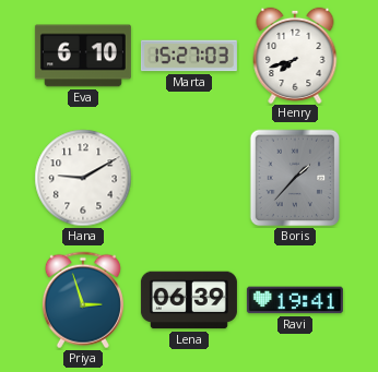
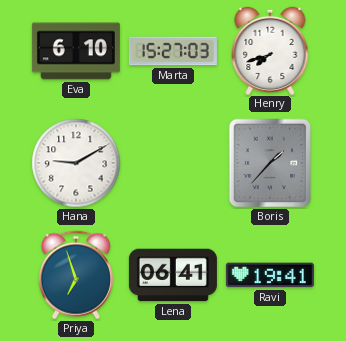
Priya: 2:57 -> 6:57 (76, 275)
Lena: 06:39 -> 06:41 (173, 275)
